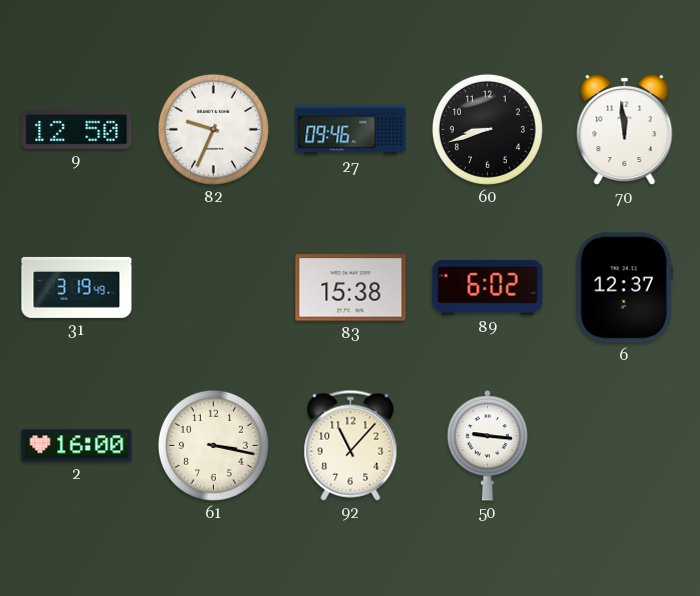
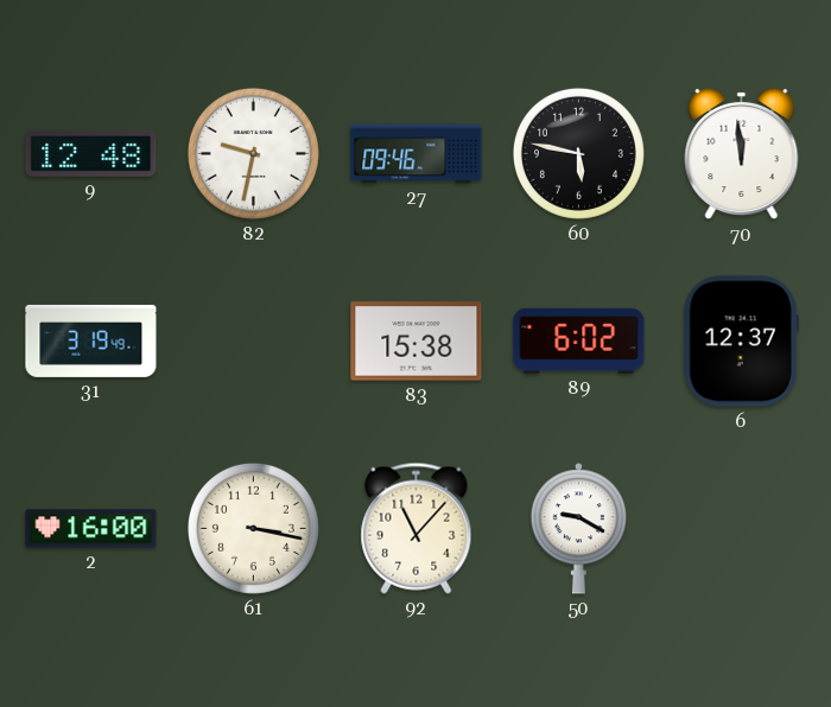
9: 12:50 -> 12:48 (91, 153)
82: 9:34 -> 9:32 (253, 153)
60: 8:42 -> 5:47 (578, 153)
50: 9:16 -> 9:20 (579, 529)
